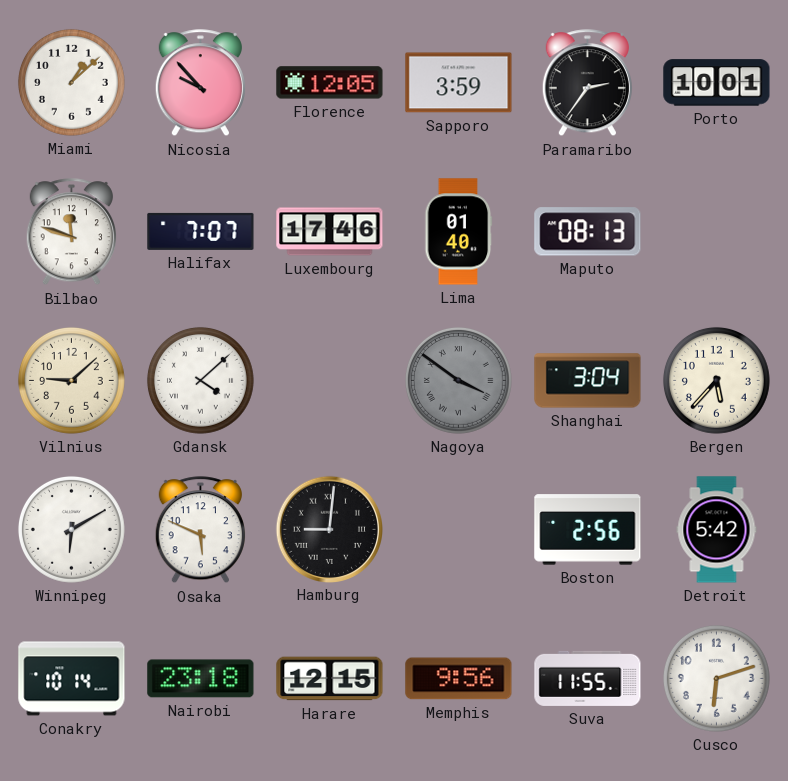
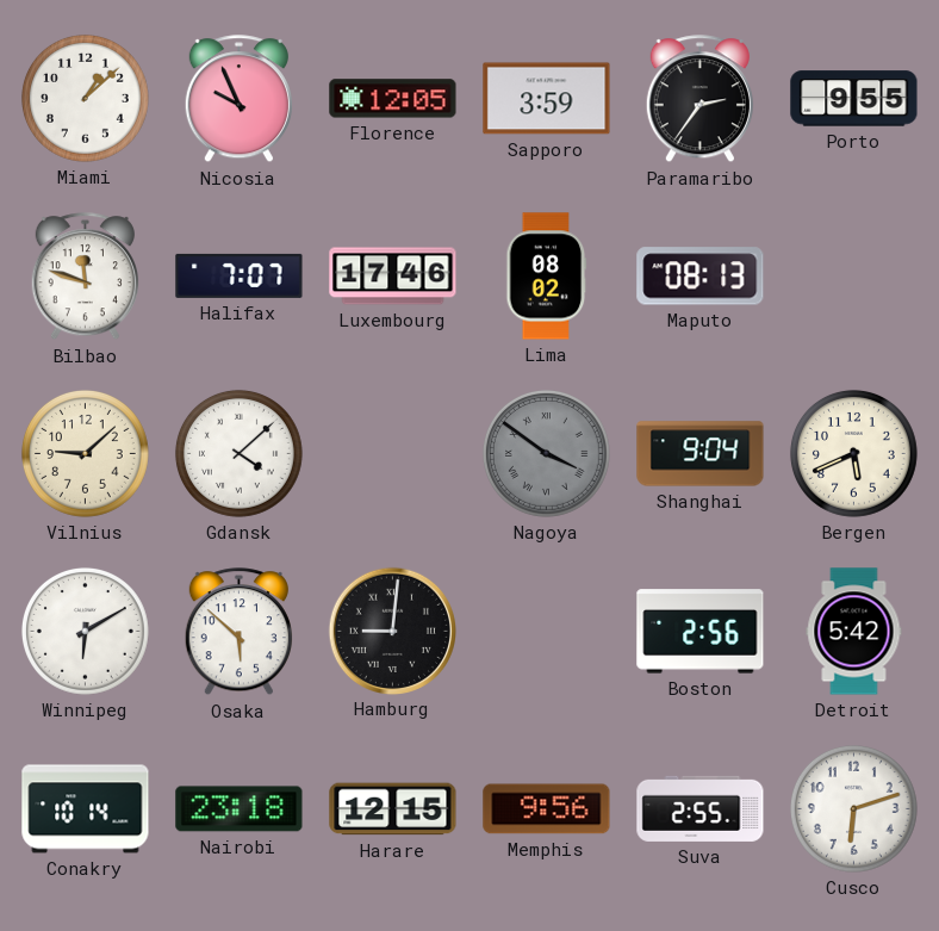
Nicosia: 9:53 -> 9:56 (238, 99)
Porto: 10:01 -> 9:55 (854, 99)
Lima: 01:40 -> 08:02 (547, 277)
Shanghai: 3:04 -> 9:04 (701, 454)
Bergen: 5:37 -> 5:41 (853, 453)
Osaka: 5:49 -> 5:52 (238, 632)
Suva: 11:55 -> 2:55 (701, 808)
